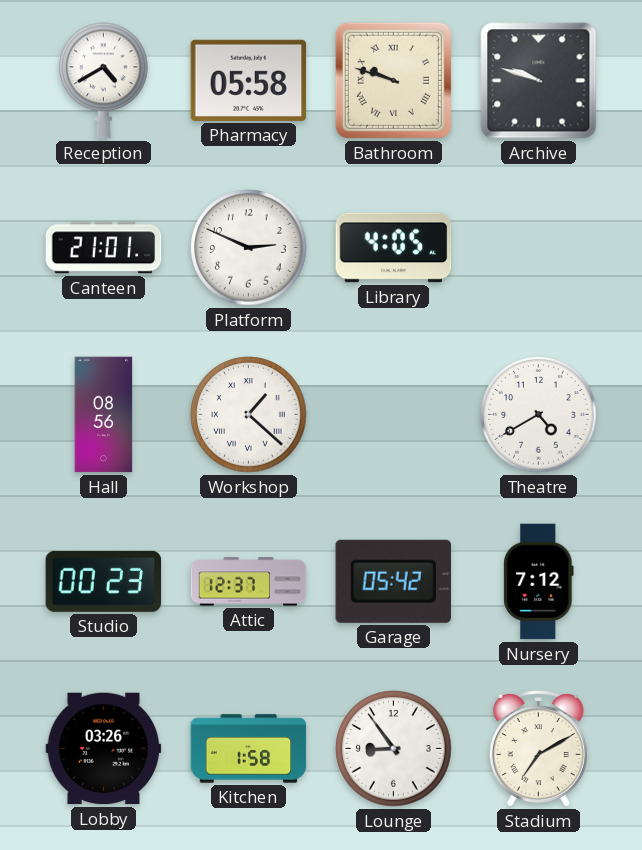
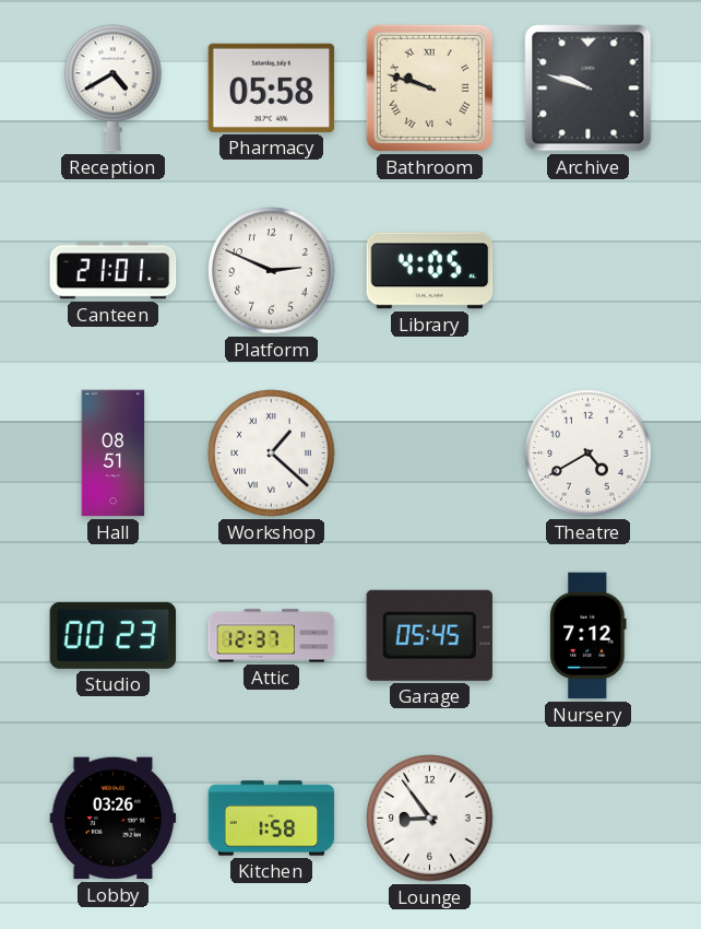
Hall: 08:56 -> 08:51 (114, 454)
Garage: 05:42 -> 05:45 (429, 635)
Stadium: 7:10 -> none (538, 749)
